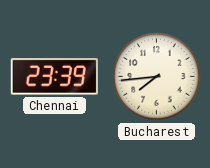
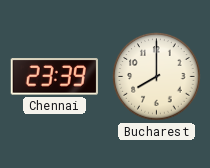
Bucharest: 7:44 -> 8:00 (157, 77)
